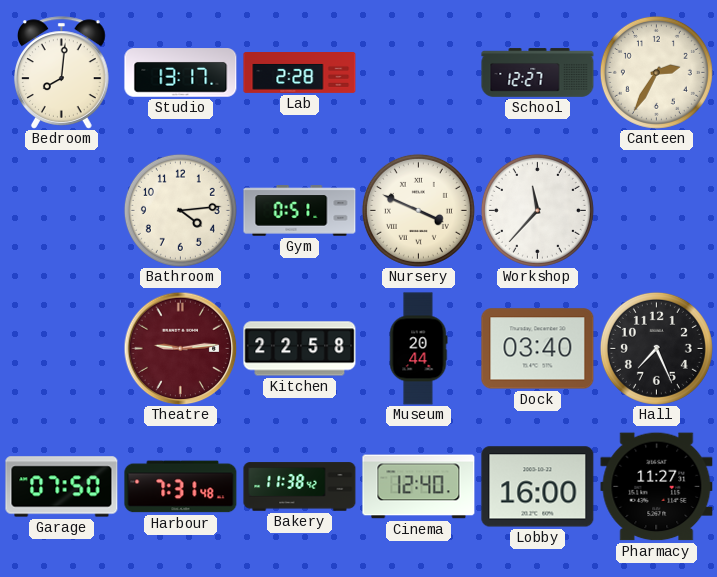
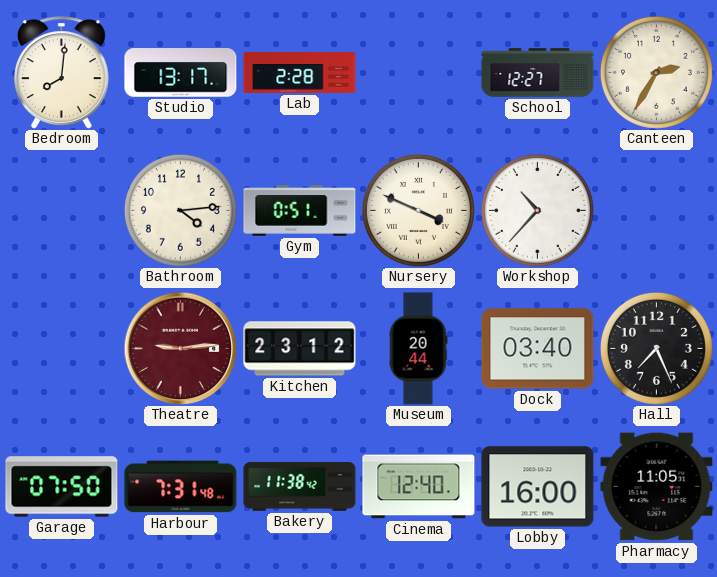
Workshop: 11:37 -> 10:37 (537, 210)
Kitchen: 22:58 -> 23:12 (300, 349)
Pharmacy: 11:27 -> 11:05 (657, 487)
